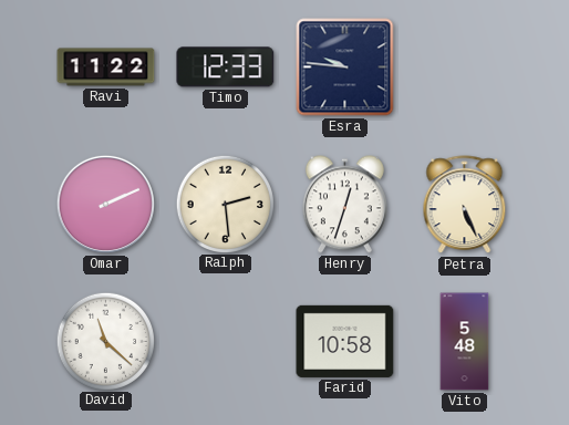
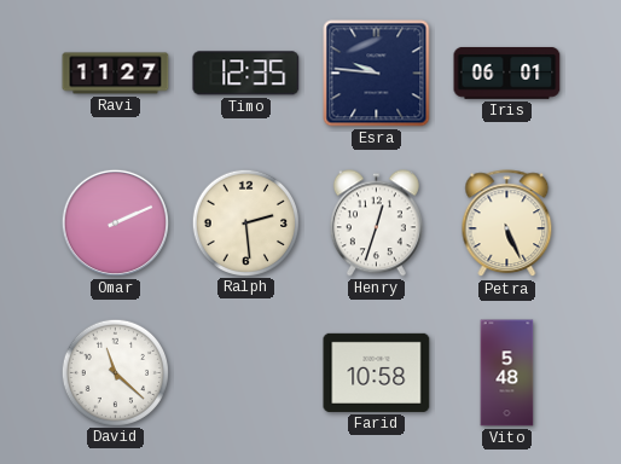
Ravi: 11:22 -> 11:27 (116, 74)
Timo: 12:33 -> 12:35 (246, 74)
Iris: none -> 06:01 (507, 74)
